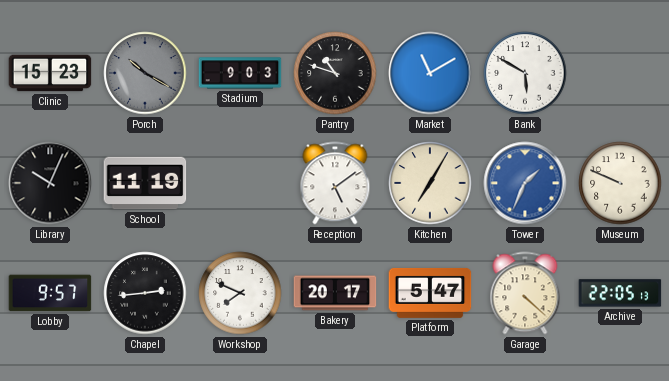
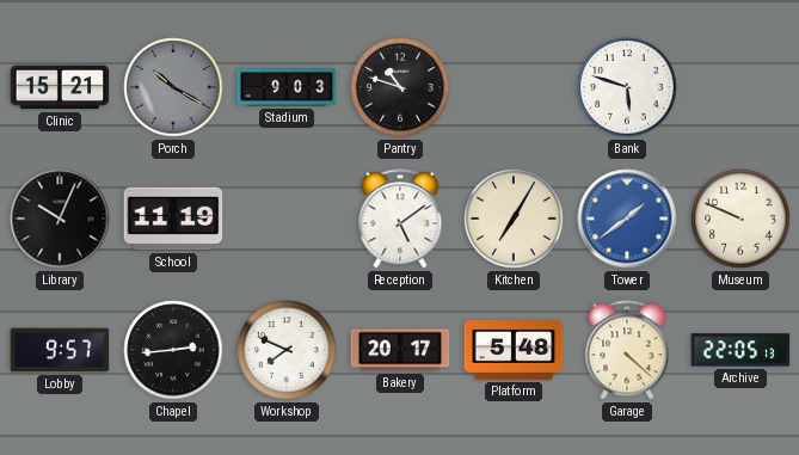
Clinic: 15:23 -> 15:21 (60, 87)
Market: 11:10 -> none (430, 73)
Bank: 5:50 -> 5:48 (627, 87)
Tower: 1:34 -> 1:39 (627, 219)
Platform: 5:47 -> 5:48 (514, 350)
